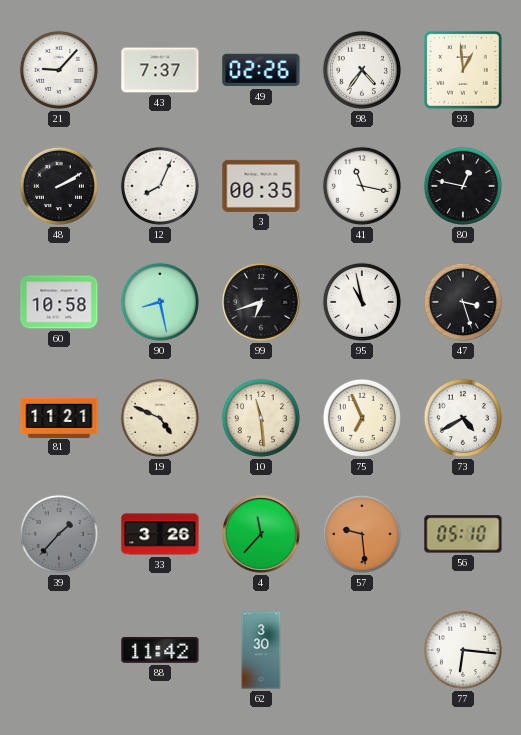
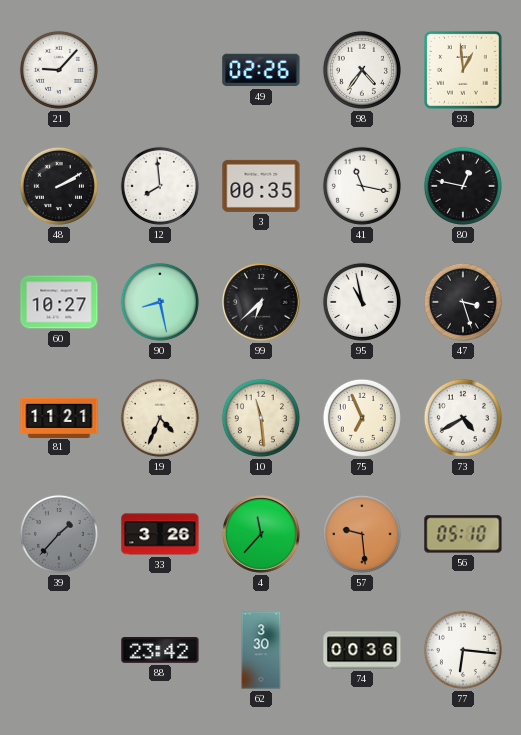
43: 7:37 -> none (160, 70)
12: 8:04 -> 7:59 (160, 186)
60: 10:58 -> 10:27 (59, 302)
99: 6:42 -> 6:38 (262, 303)
19: 4:49 -> 4:34 (160, 418)
88: 11:42 -> 23:42 (160, 651)
74: none -> 00:36 (362, 650)
